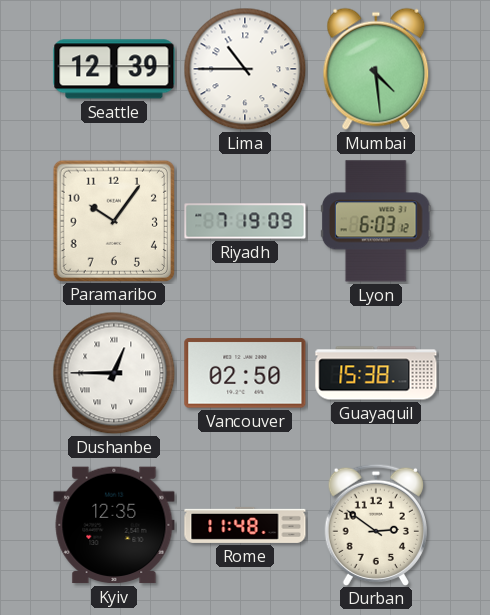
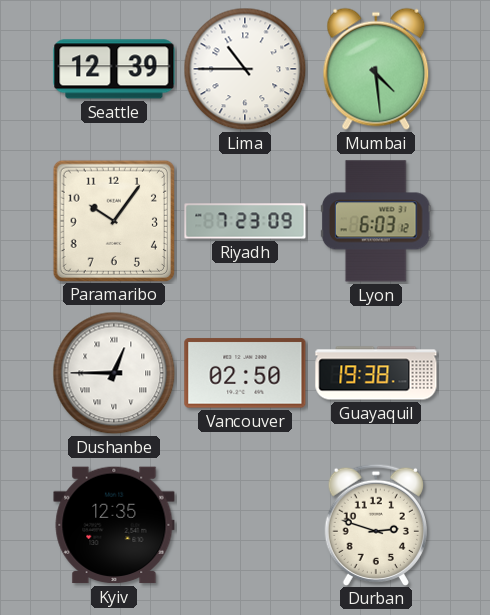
Riyadh: 7:19 -> 7:23 (245, 221)
Guayaquil: 15:38 -> 19:38 (376, 373)
Rome: 11:48 -> none (245, 525)
Durban: 2:51 -> 2:48 (376, 524)
